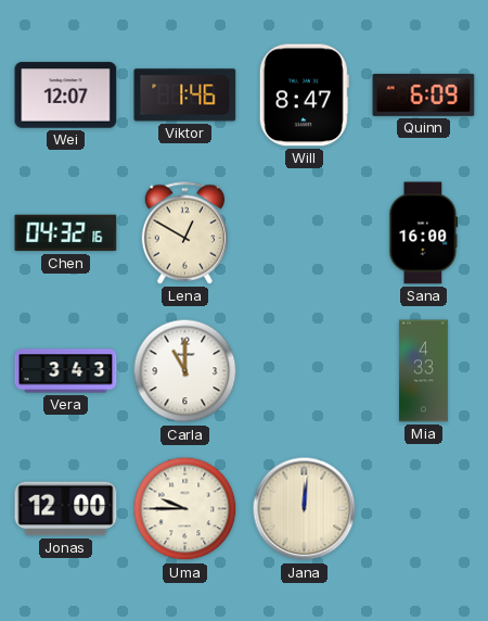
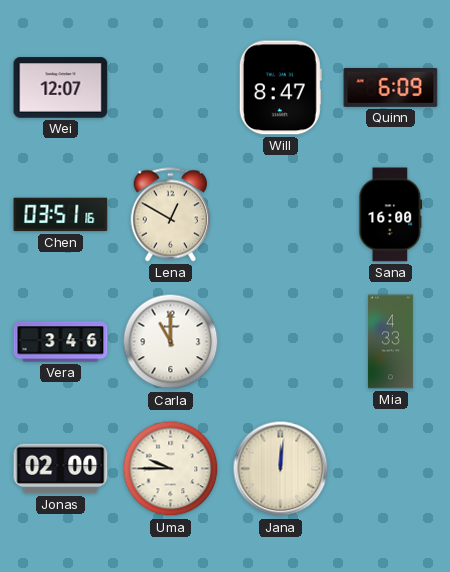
Viktor: 1:46 -> none (185, 96)
Chen: 04:32 -> 03:51 (61, 215)
Vera: 3:43 -> 3:46 (61, 342)
Jonas: 12:00 -> 02:00 (61, 469)
